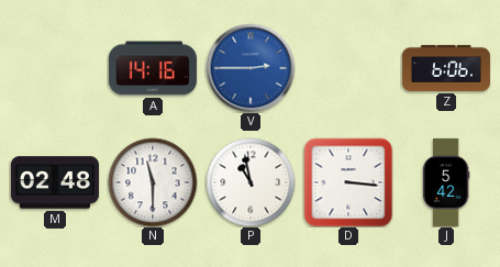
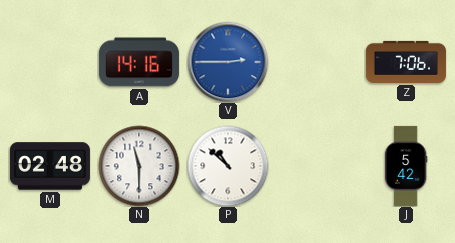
Z: 6:06 -> 7:06 (406, 62)
P: 10:58 -> 10:52 (228, 166)
D: 3:16 -> none (348, 182)
